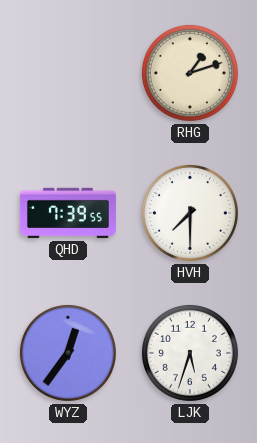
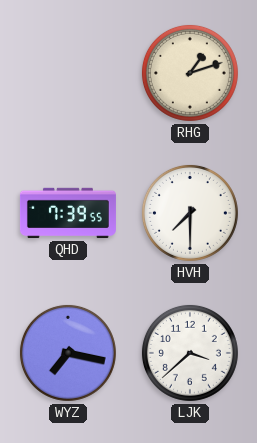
WYZ: 12:36 -> 7:17 (68, 353)
LJK: 5:33 -> 3:38 (190, 353)
